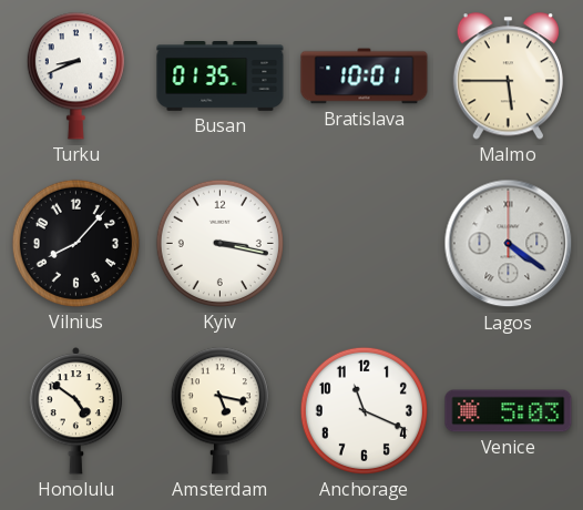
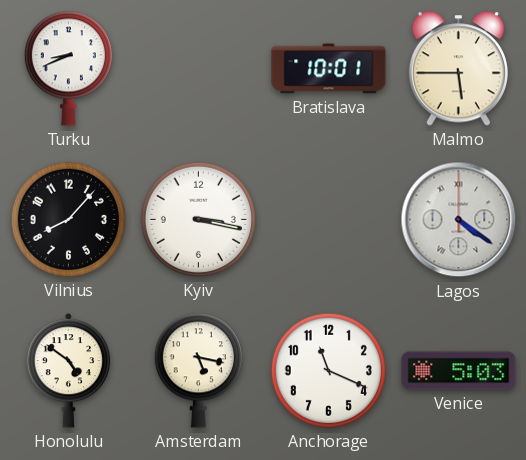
Busan: 01:35 -> none (221, 76)
